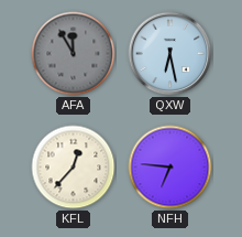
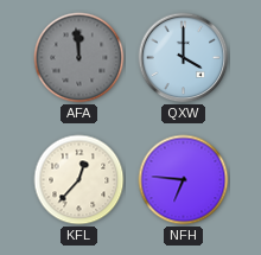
AFA: 11:55 -> 11:59 (79, 58)
QXW: 6:28 -> 4:00 (184, 58)
